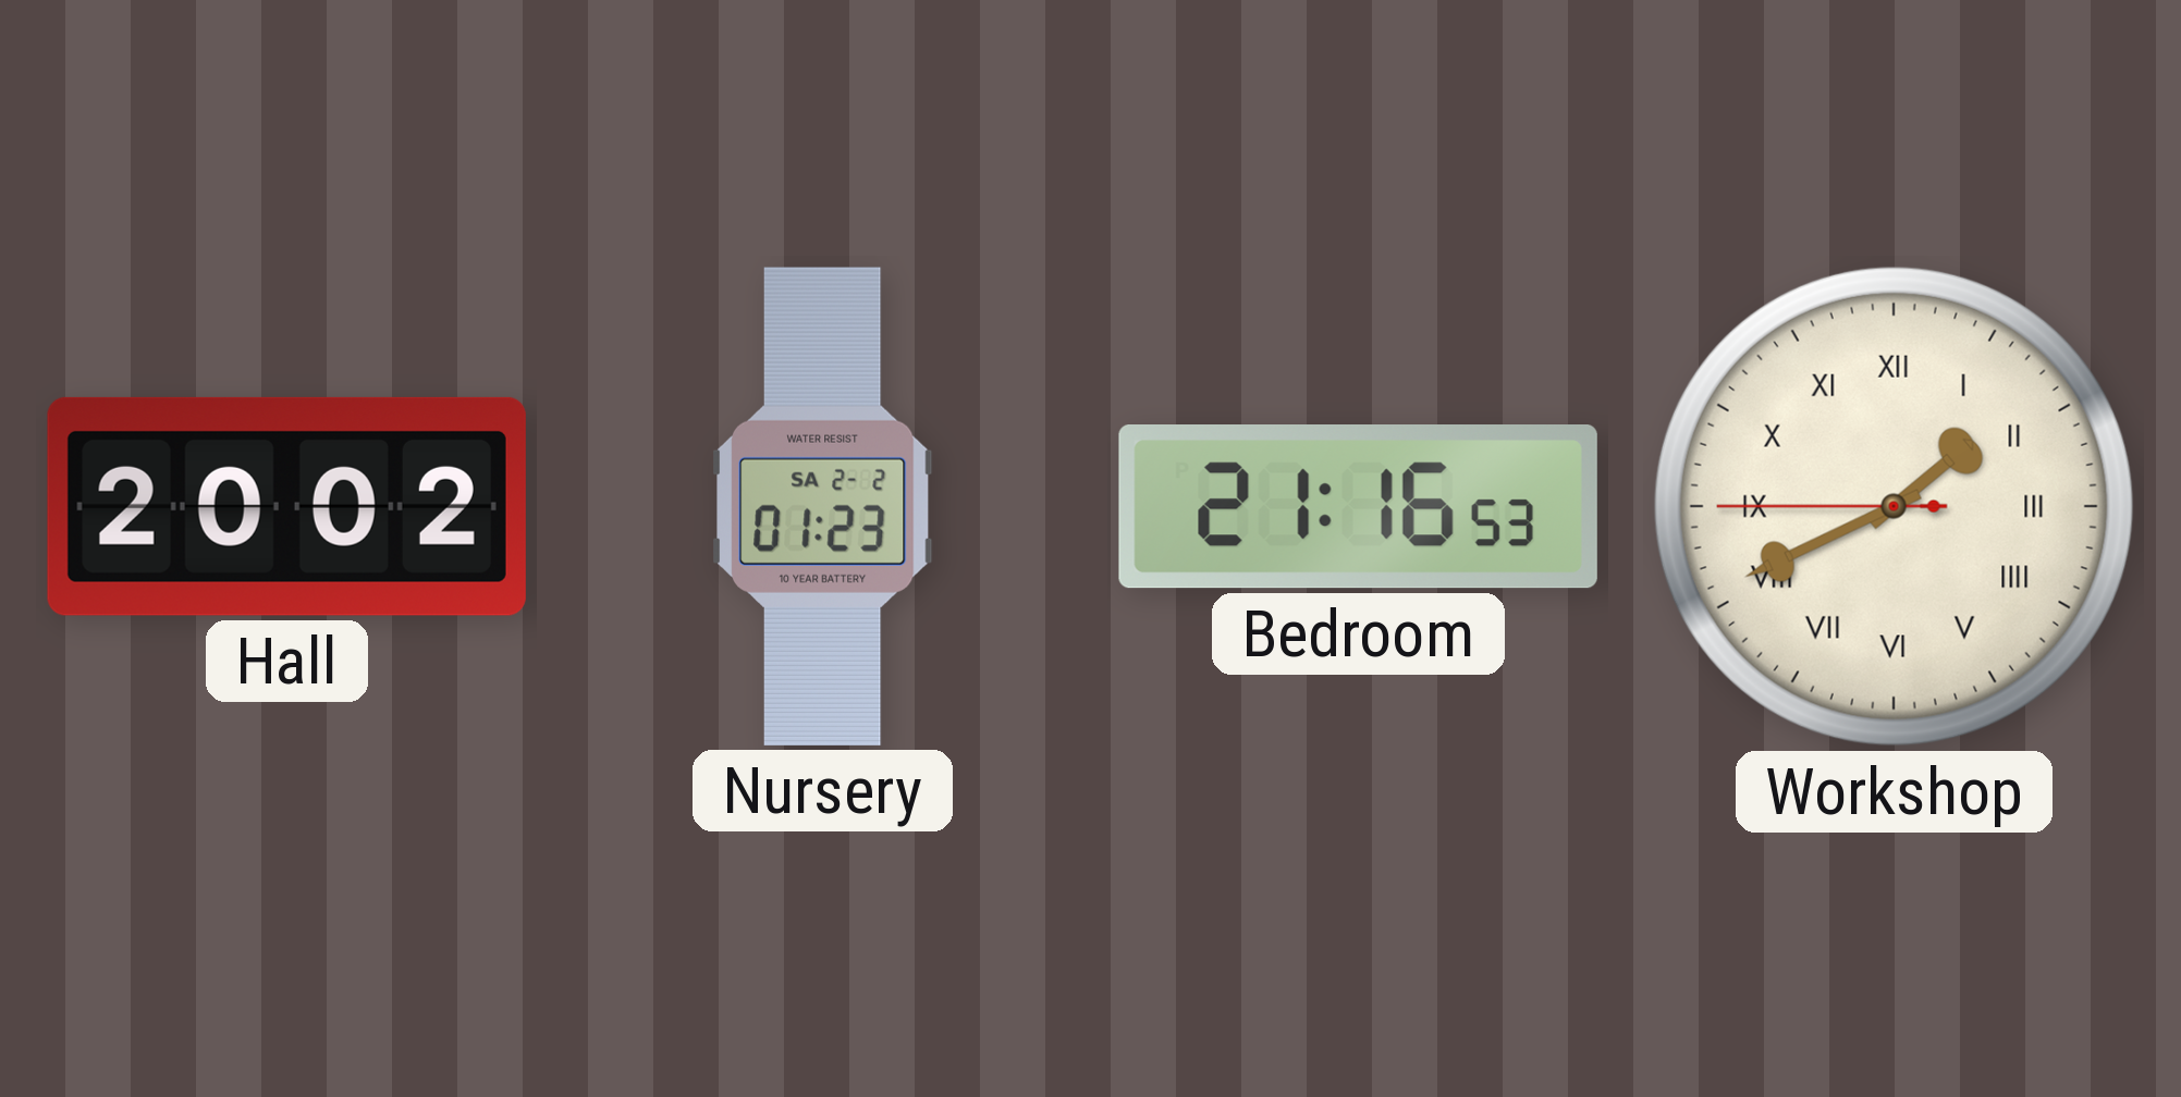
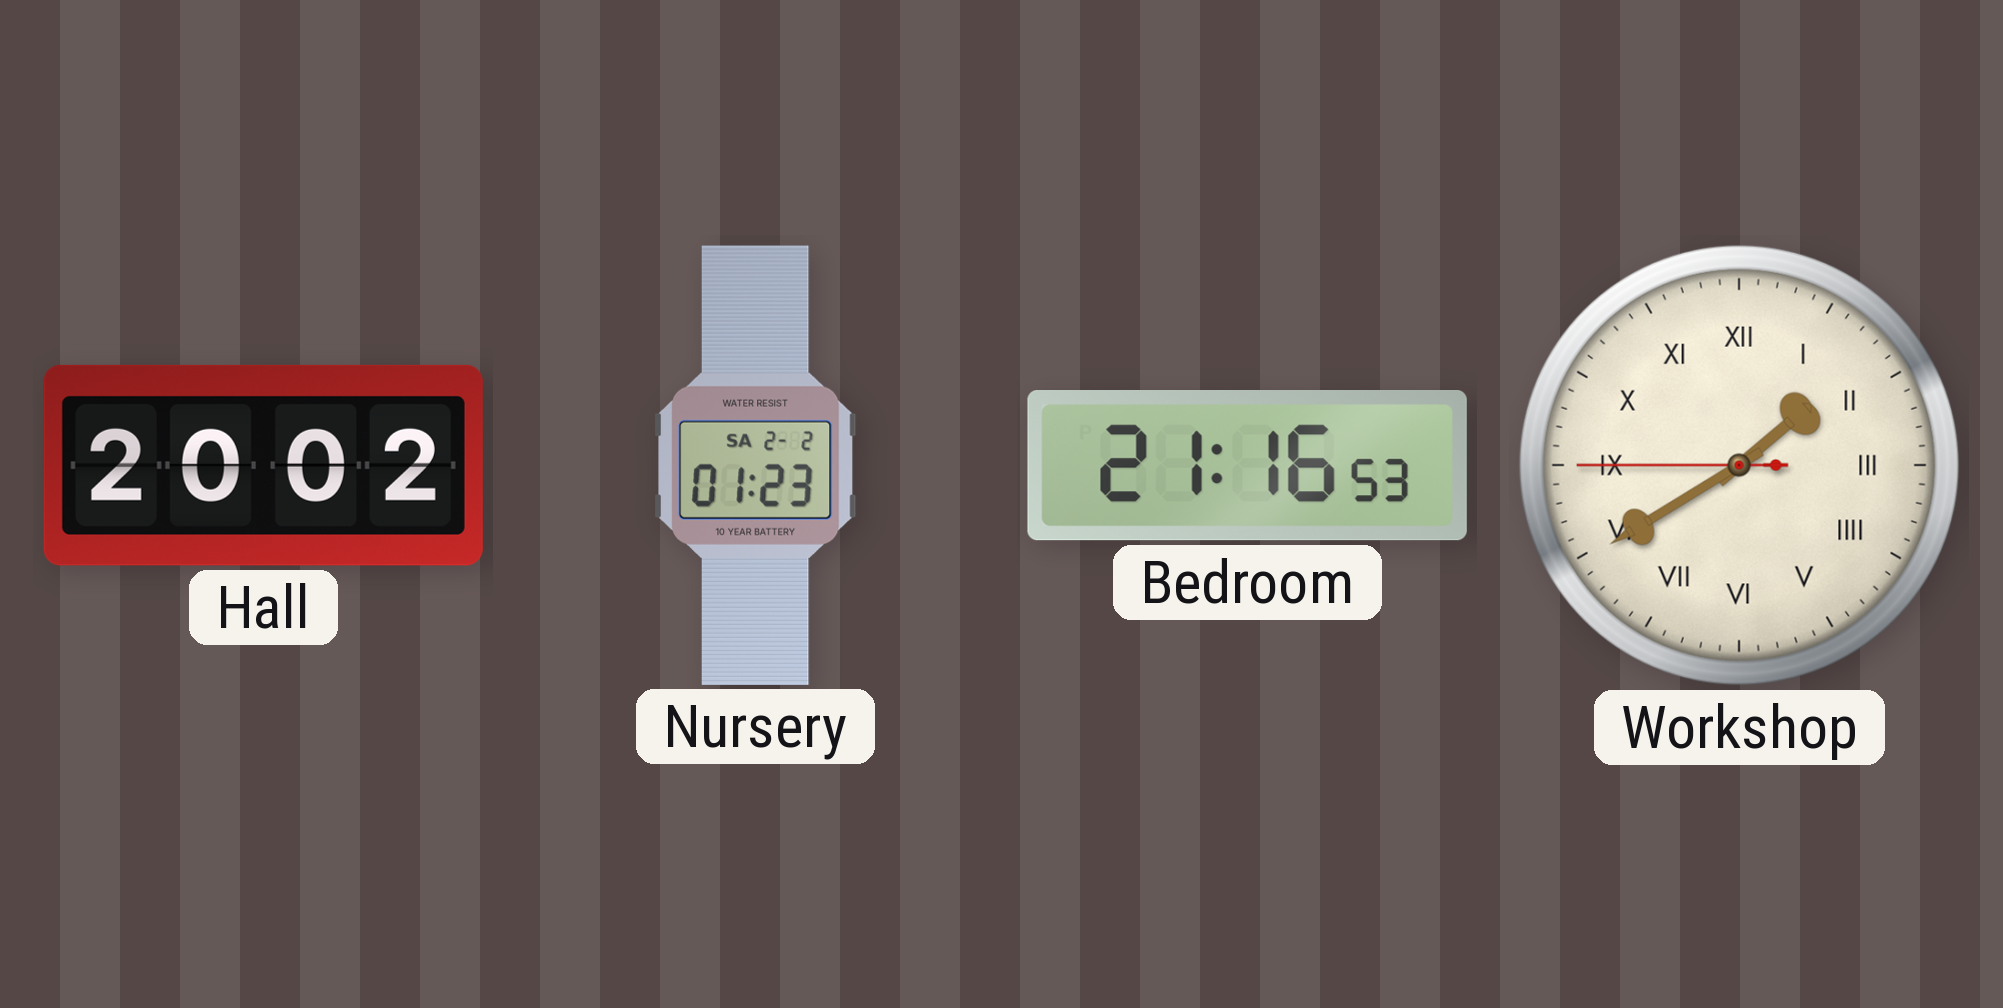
Workshop: 1:40 -> 1:39 (1739, 465)
